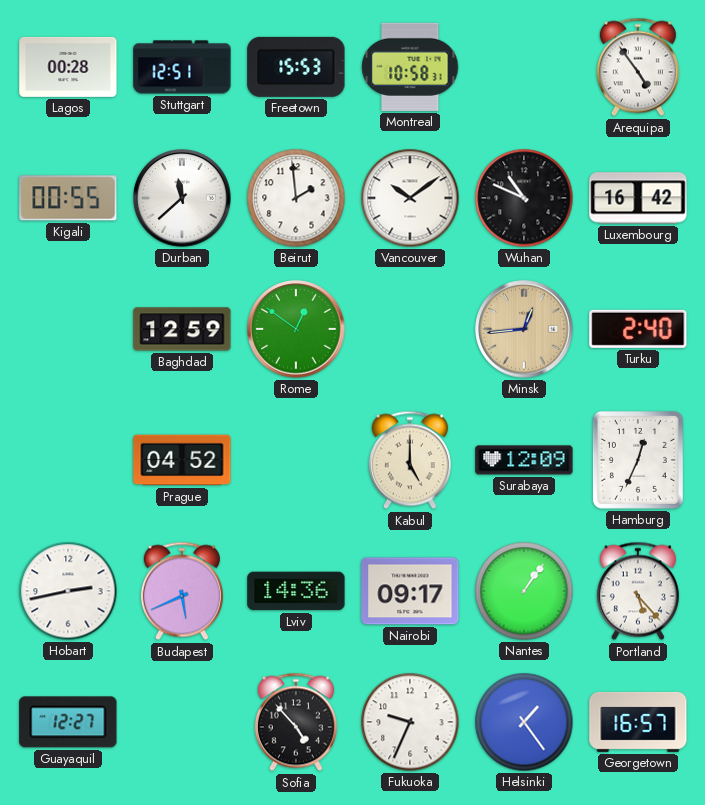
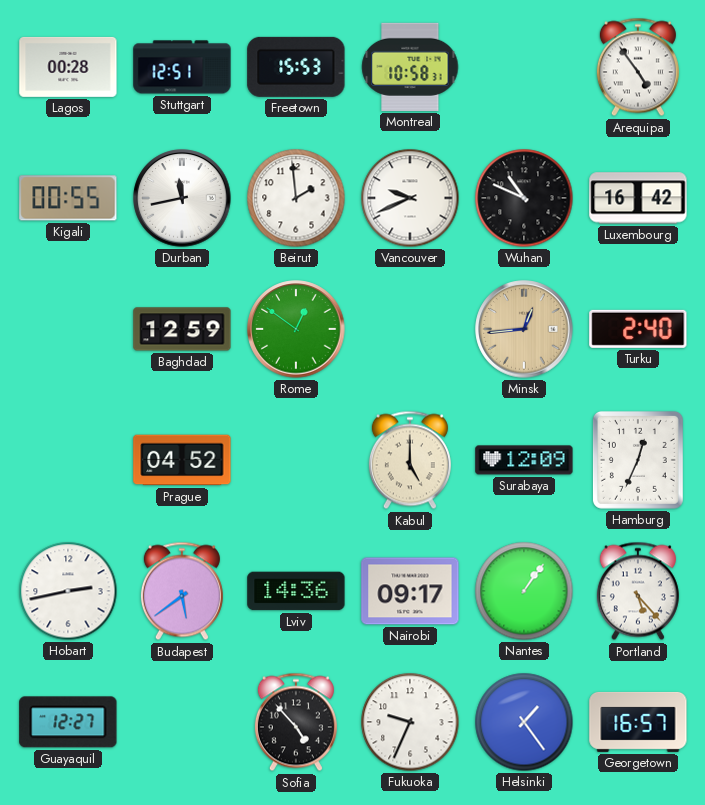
Durban: 11:38 -> 11:43 (182, 198)
Vancouver: 10:09 -> 9:41 (410, 198)
Budapest: 5:41 -> 5:39 (182, 591)
